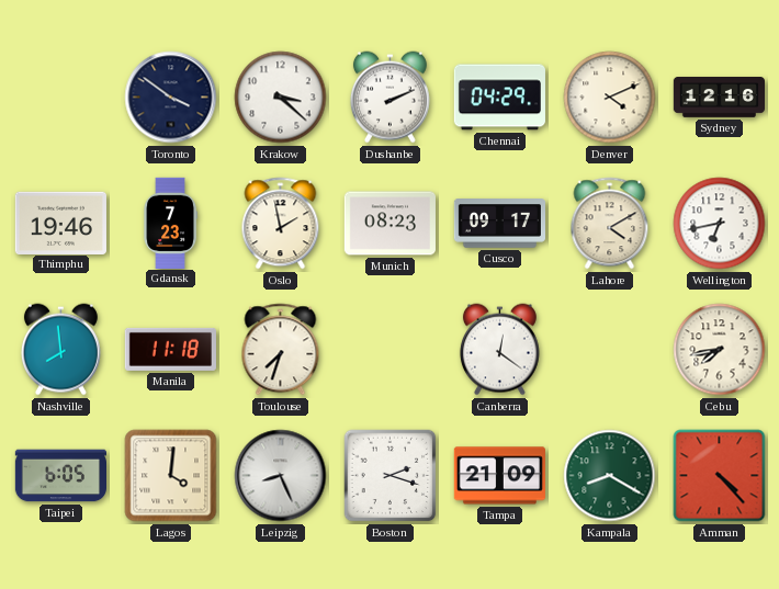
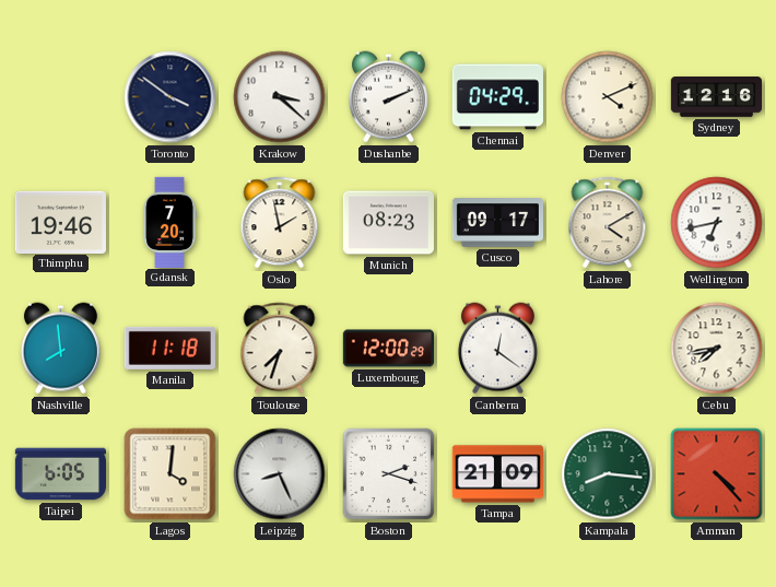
Gdansk: 7:23 -> 7:20 (169, 222)
Luxembourg: none -> 12:00 (388, 349)
Kampala: 8:20 -> 8:16 (608, 474)
